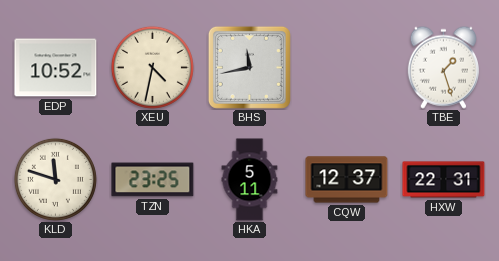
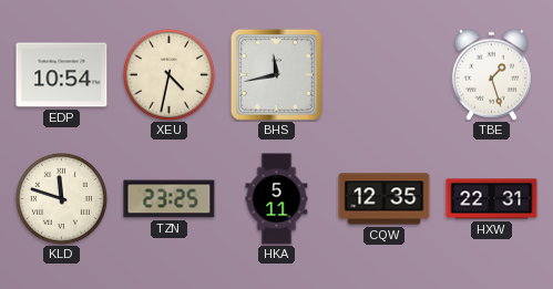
EDP: 10:52 -> 10:54 (62, 75)
CQW: 12:37 -> 12:35 (385, 199)
